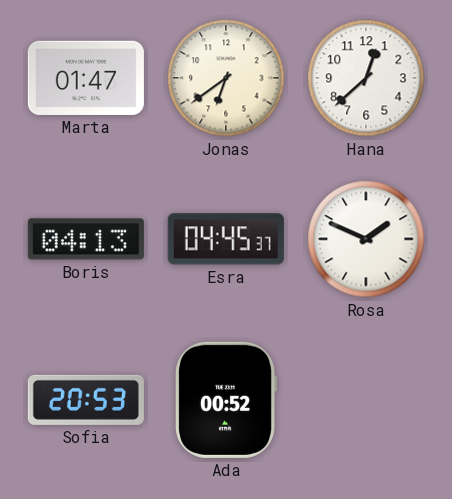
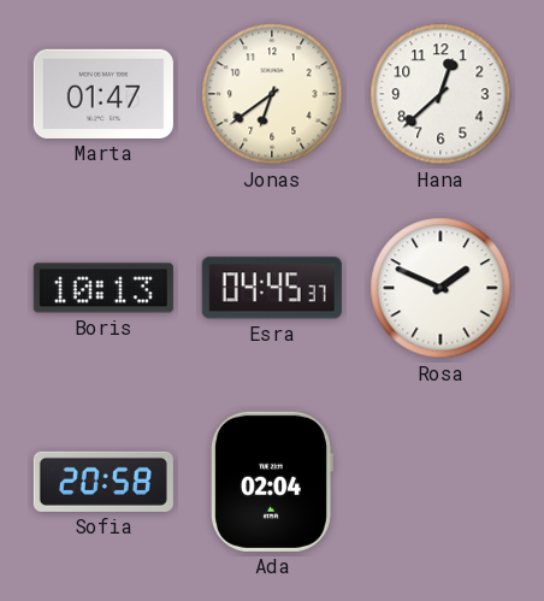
Boris: 04:13 -> 10:13 (104, 288)
Sofia: 20:53 -> 20:58 (104, 482)
Ada: 00:52 -> 02:04 (272, 482)
